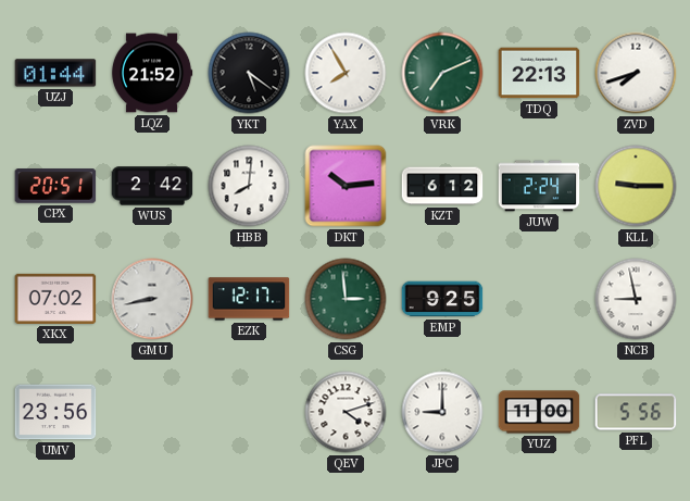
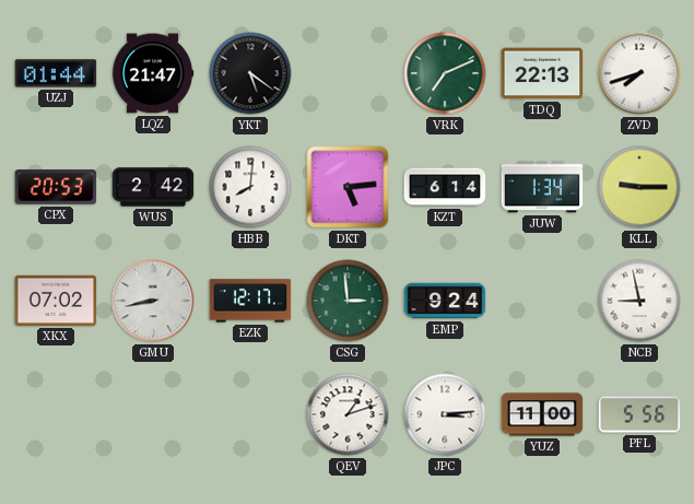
LQZ: 21:52 -> 21:47 (153, 73)
YAX: 7:55 -> none (346, 73)
CPX: 20:51 -> 20:53 (56, 187)
DKT: 10:14 -> 5:14 (348, 187)
KZT: 6:12 -> 6:14 (445, 187)
JUW: 2:24 -> 1:34 (542, 187)
EMP: 9:25 -> 9:24 (445, 301)
UMV: 23:56 -> none (55, 412)
QEV: 4:12 -> 1:12 (348, 414)
JPC: 9:00 -> 3:14 (445, 414)
